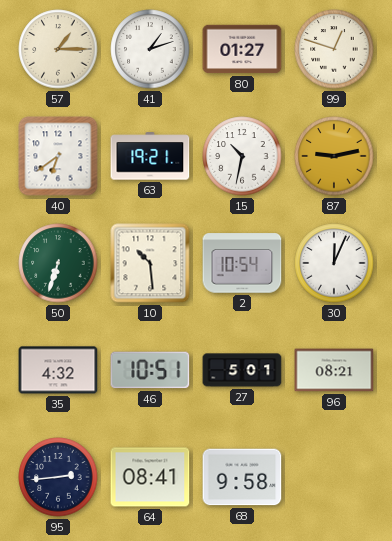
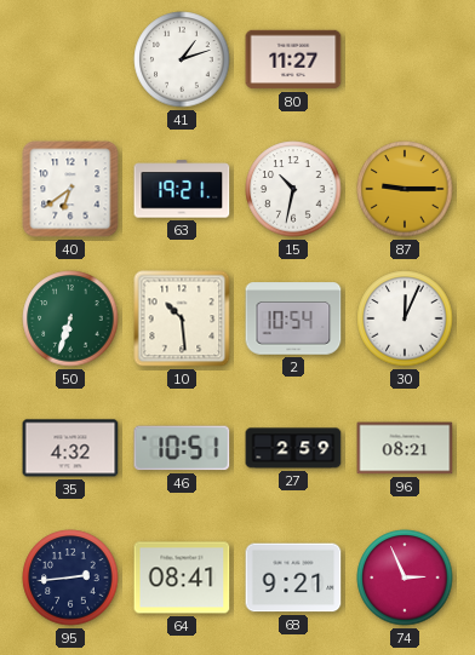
57: 1:15 -> none (58, 49)
80: 01:27 -> 11:27 (293, 59)
99: 12:48 -> none (334, 49)
87: 9:13 -> 9:15 (405, 189)
27: 5:01 -> 2:59 (293, 448)
68: 9:58 -> 9:21 (293, 578)
74: none -> 2:56 (405, 578)
